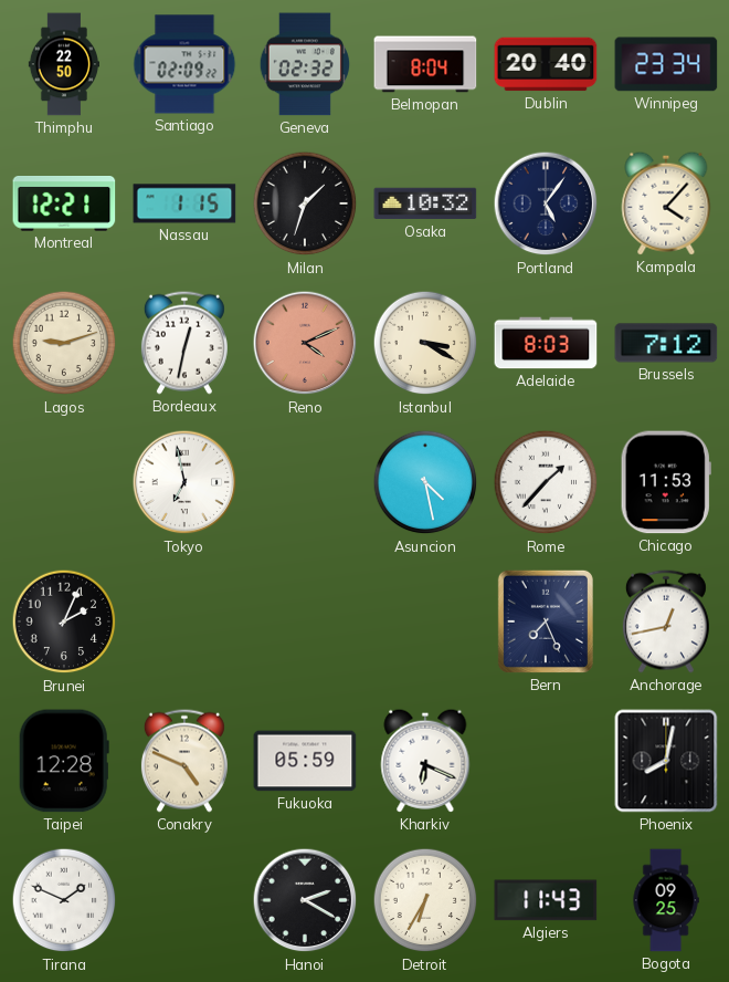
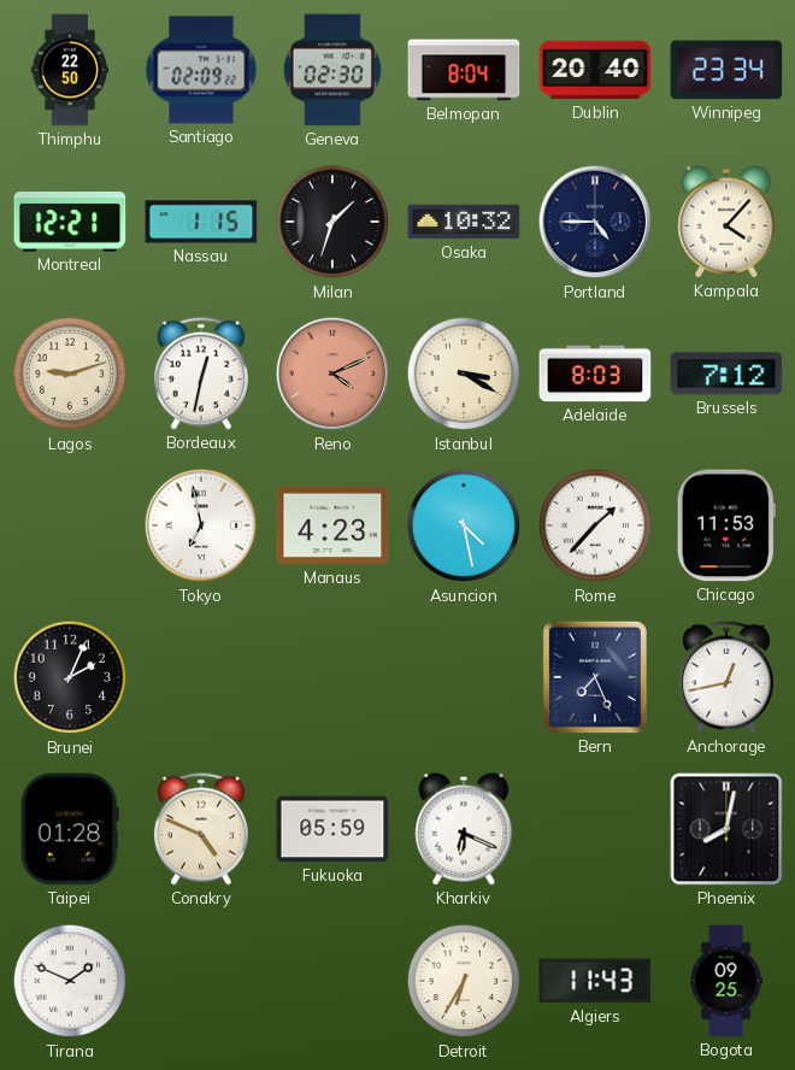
Geneva: 02:32 -> 02:30 (332, 70)
Portland: 5:06 -> 4:45 (595, 222)
Manaus: none -> 4:23 (332, 525)
Taipei: 12:28 -> 01:28 (70, 829)
Hanoi: 2:20 -> none (305, 900)
